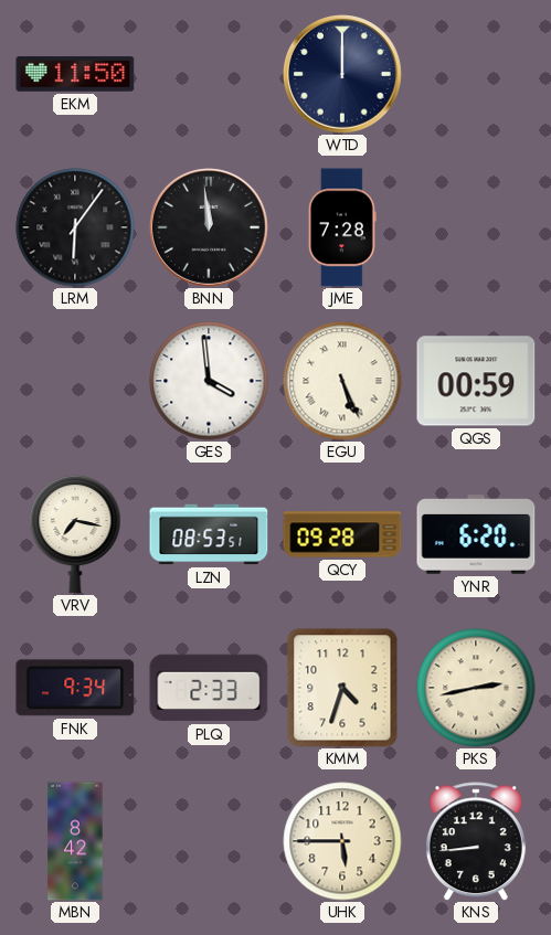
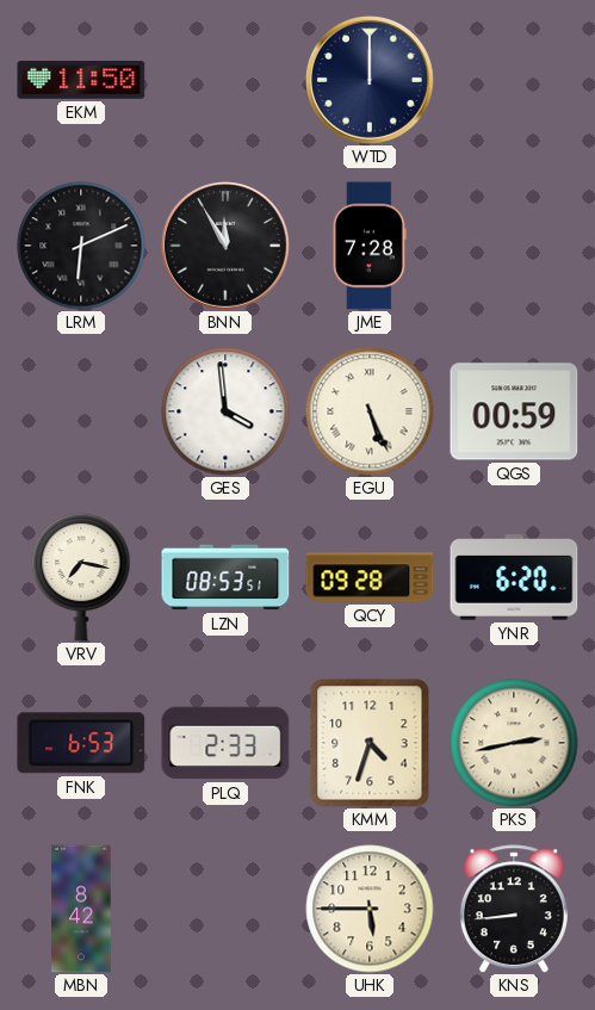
LRM: 6:06 -> 6:11 (81, 246)
BNN: 11:59 -> 11:55 (227, 247)
FNK: 9:34 -> 6:53 (81, 743)
